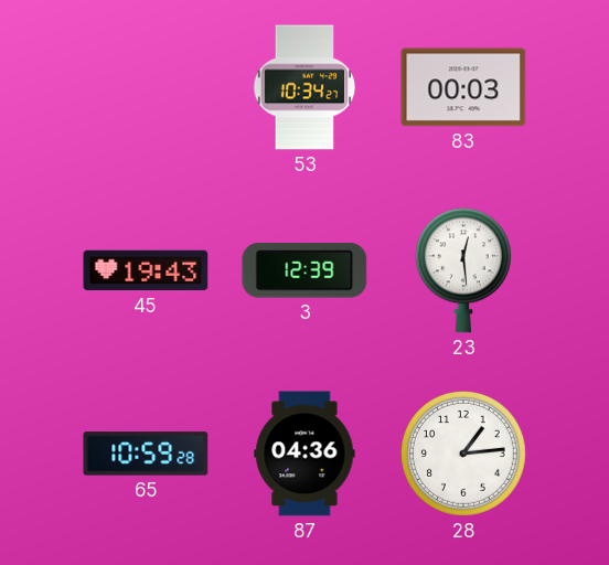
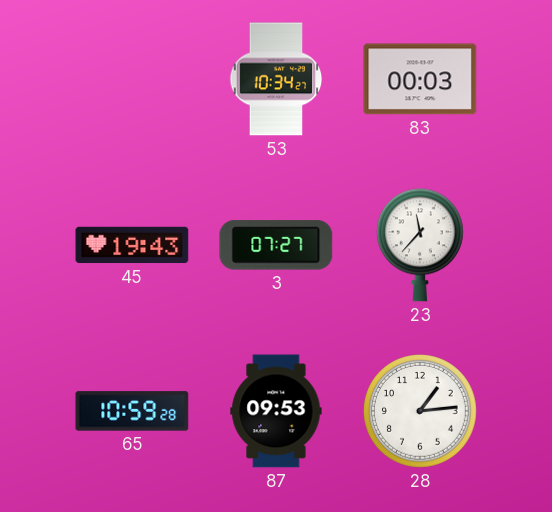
3: 12:39 -> 07:27 (276, 245)
23: 12:29 -> 11:37 (420, 245)
87: 04:36 -> 09:53 (276, 411)
